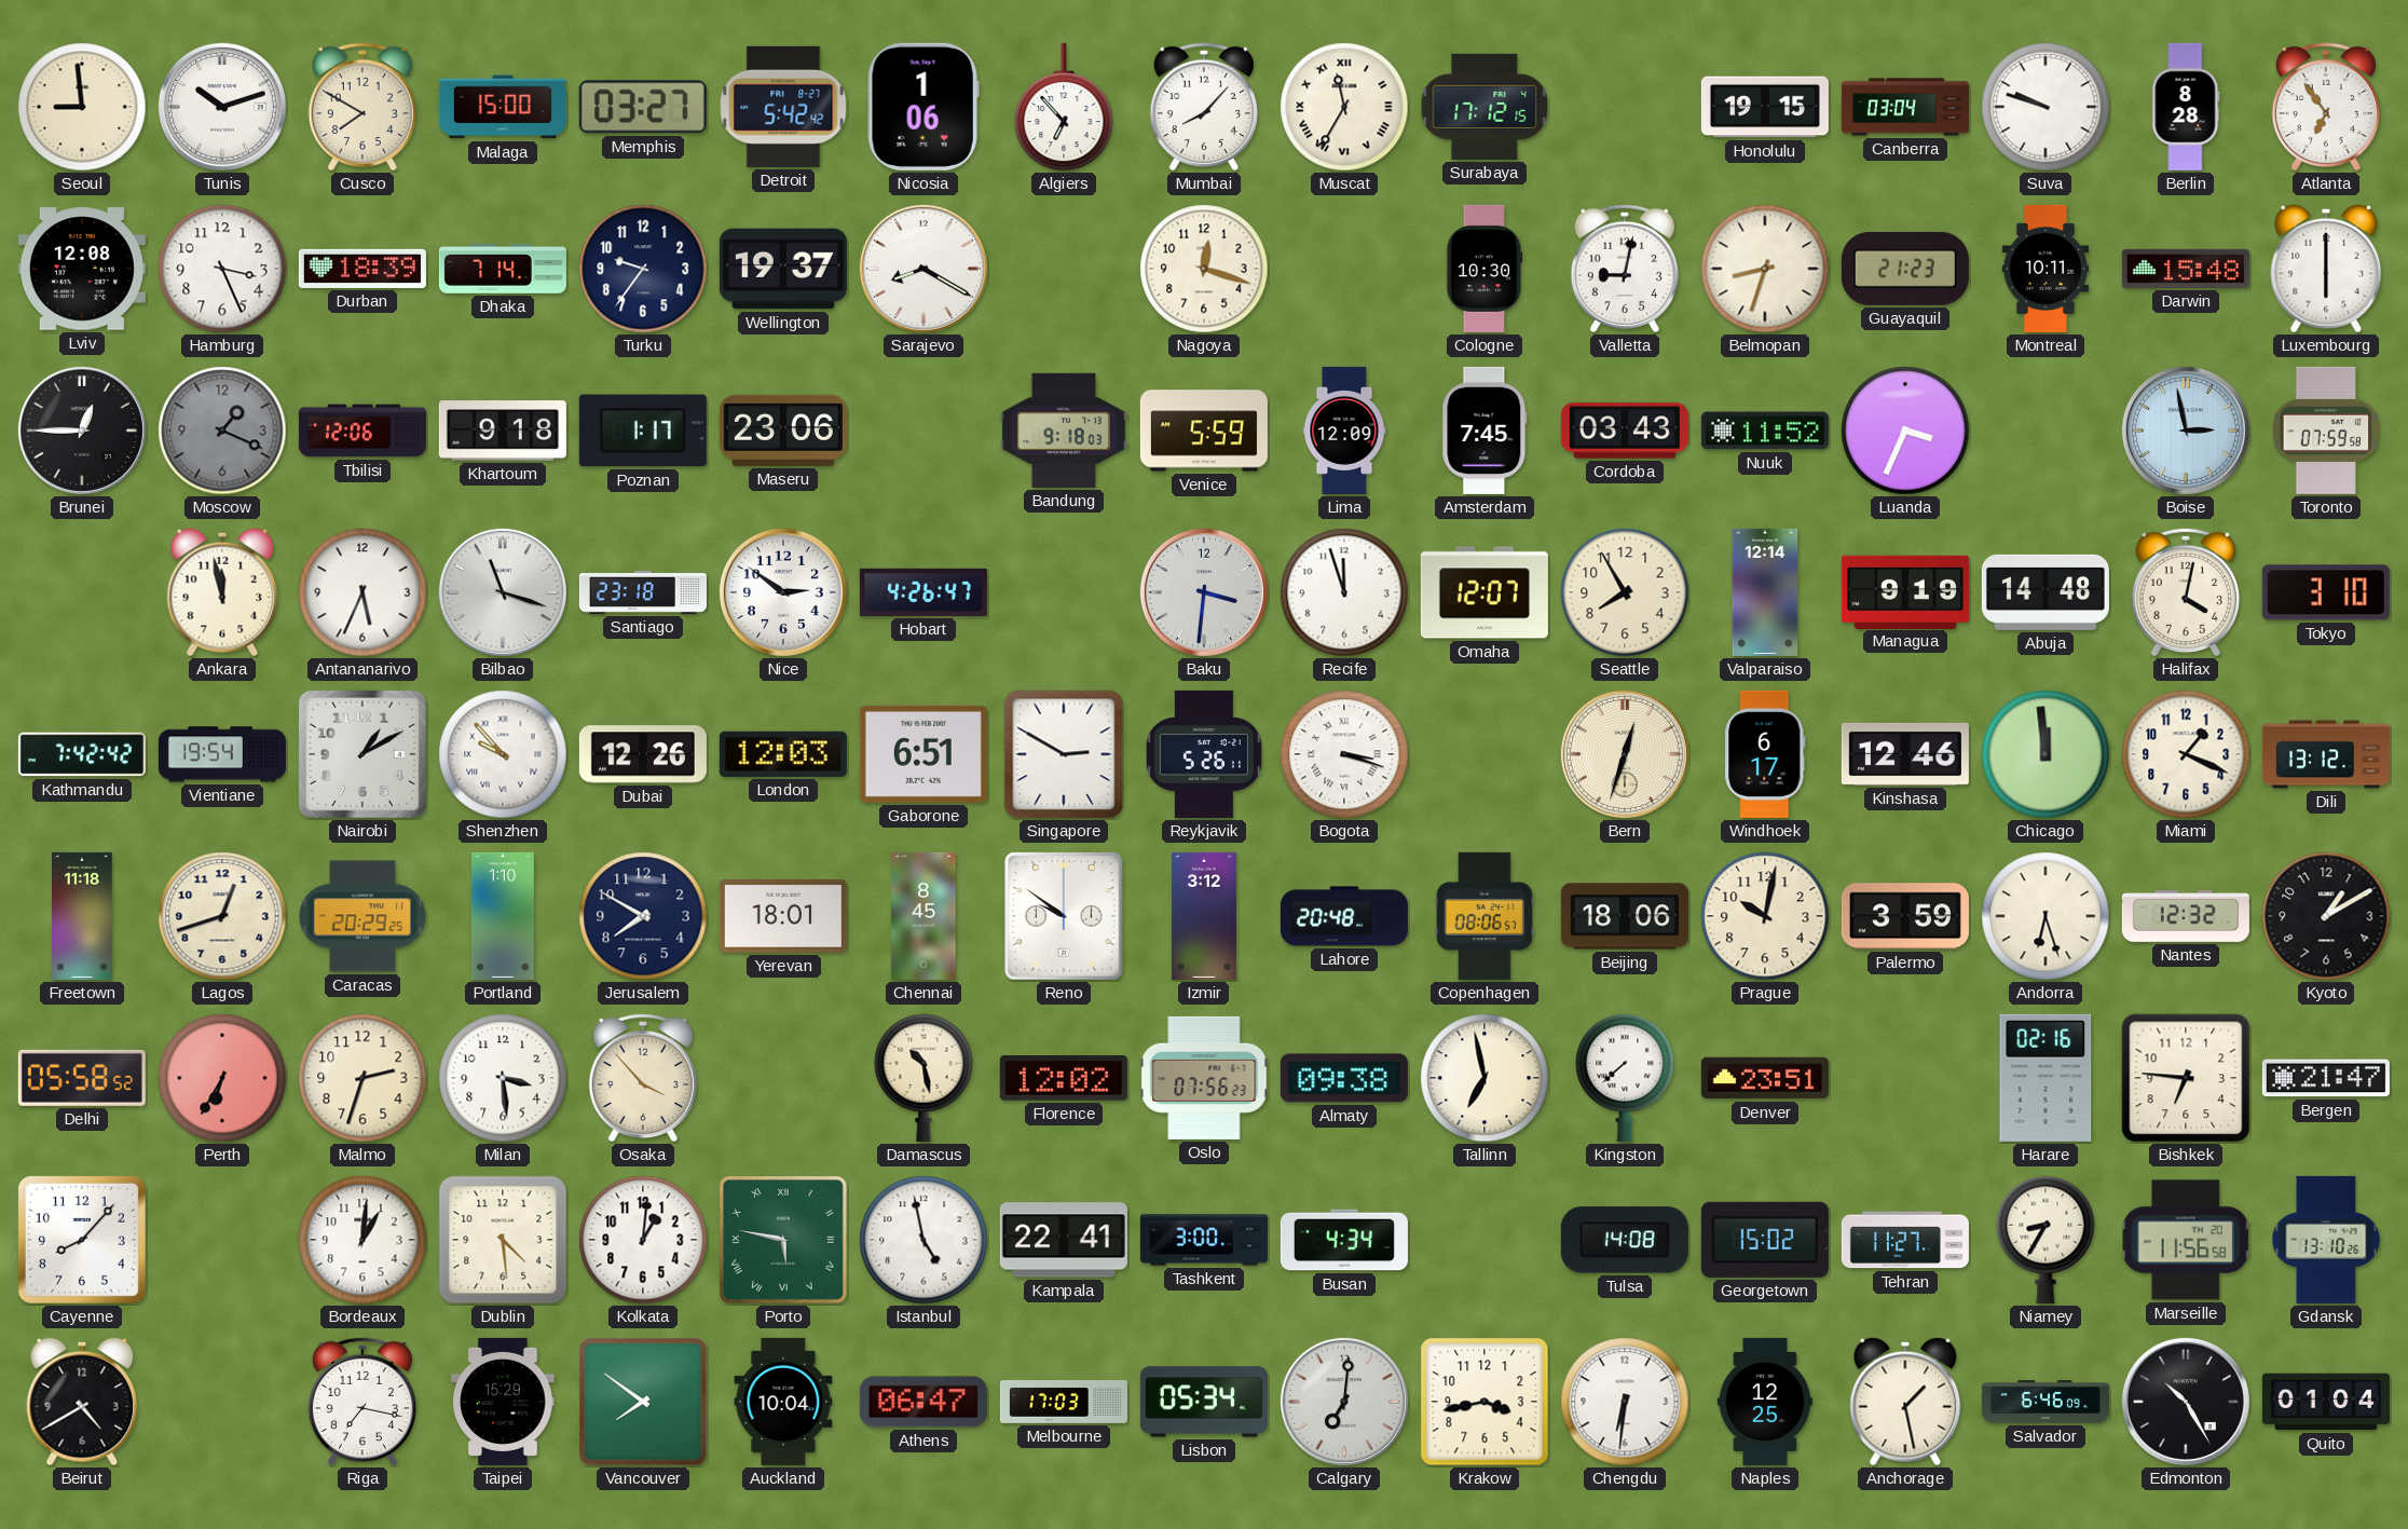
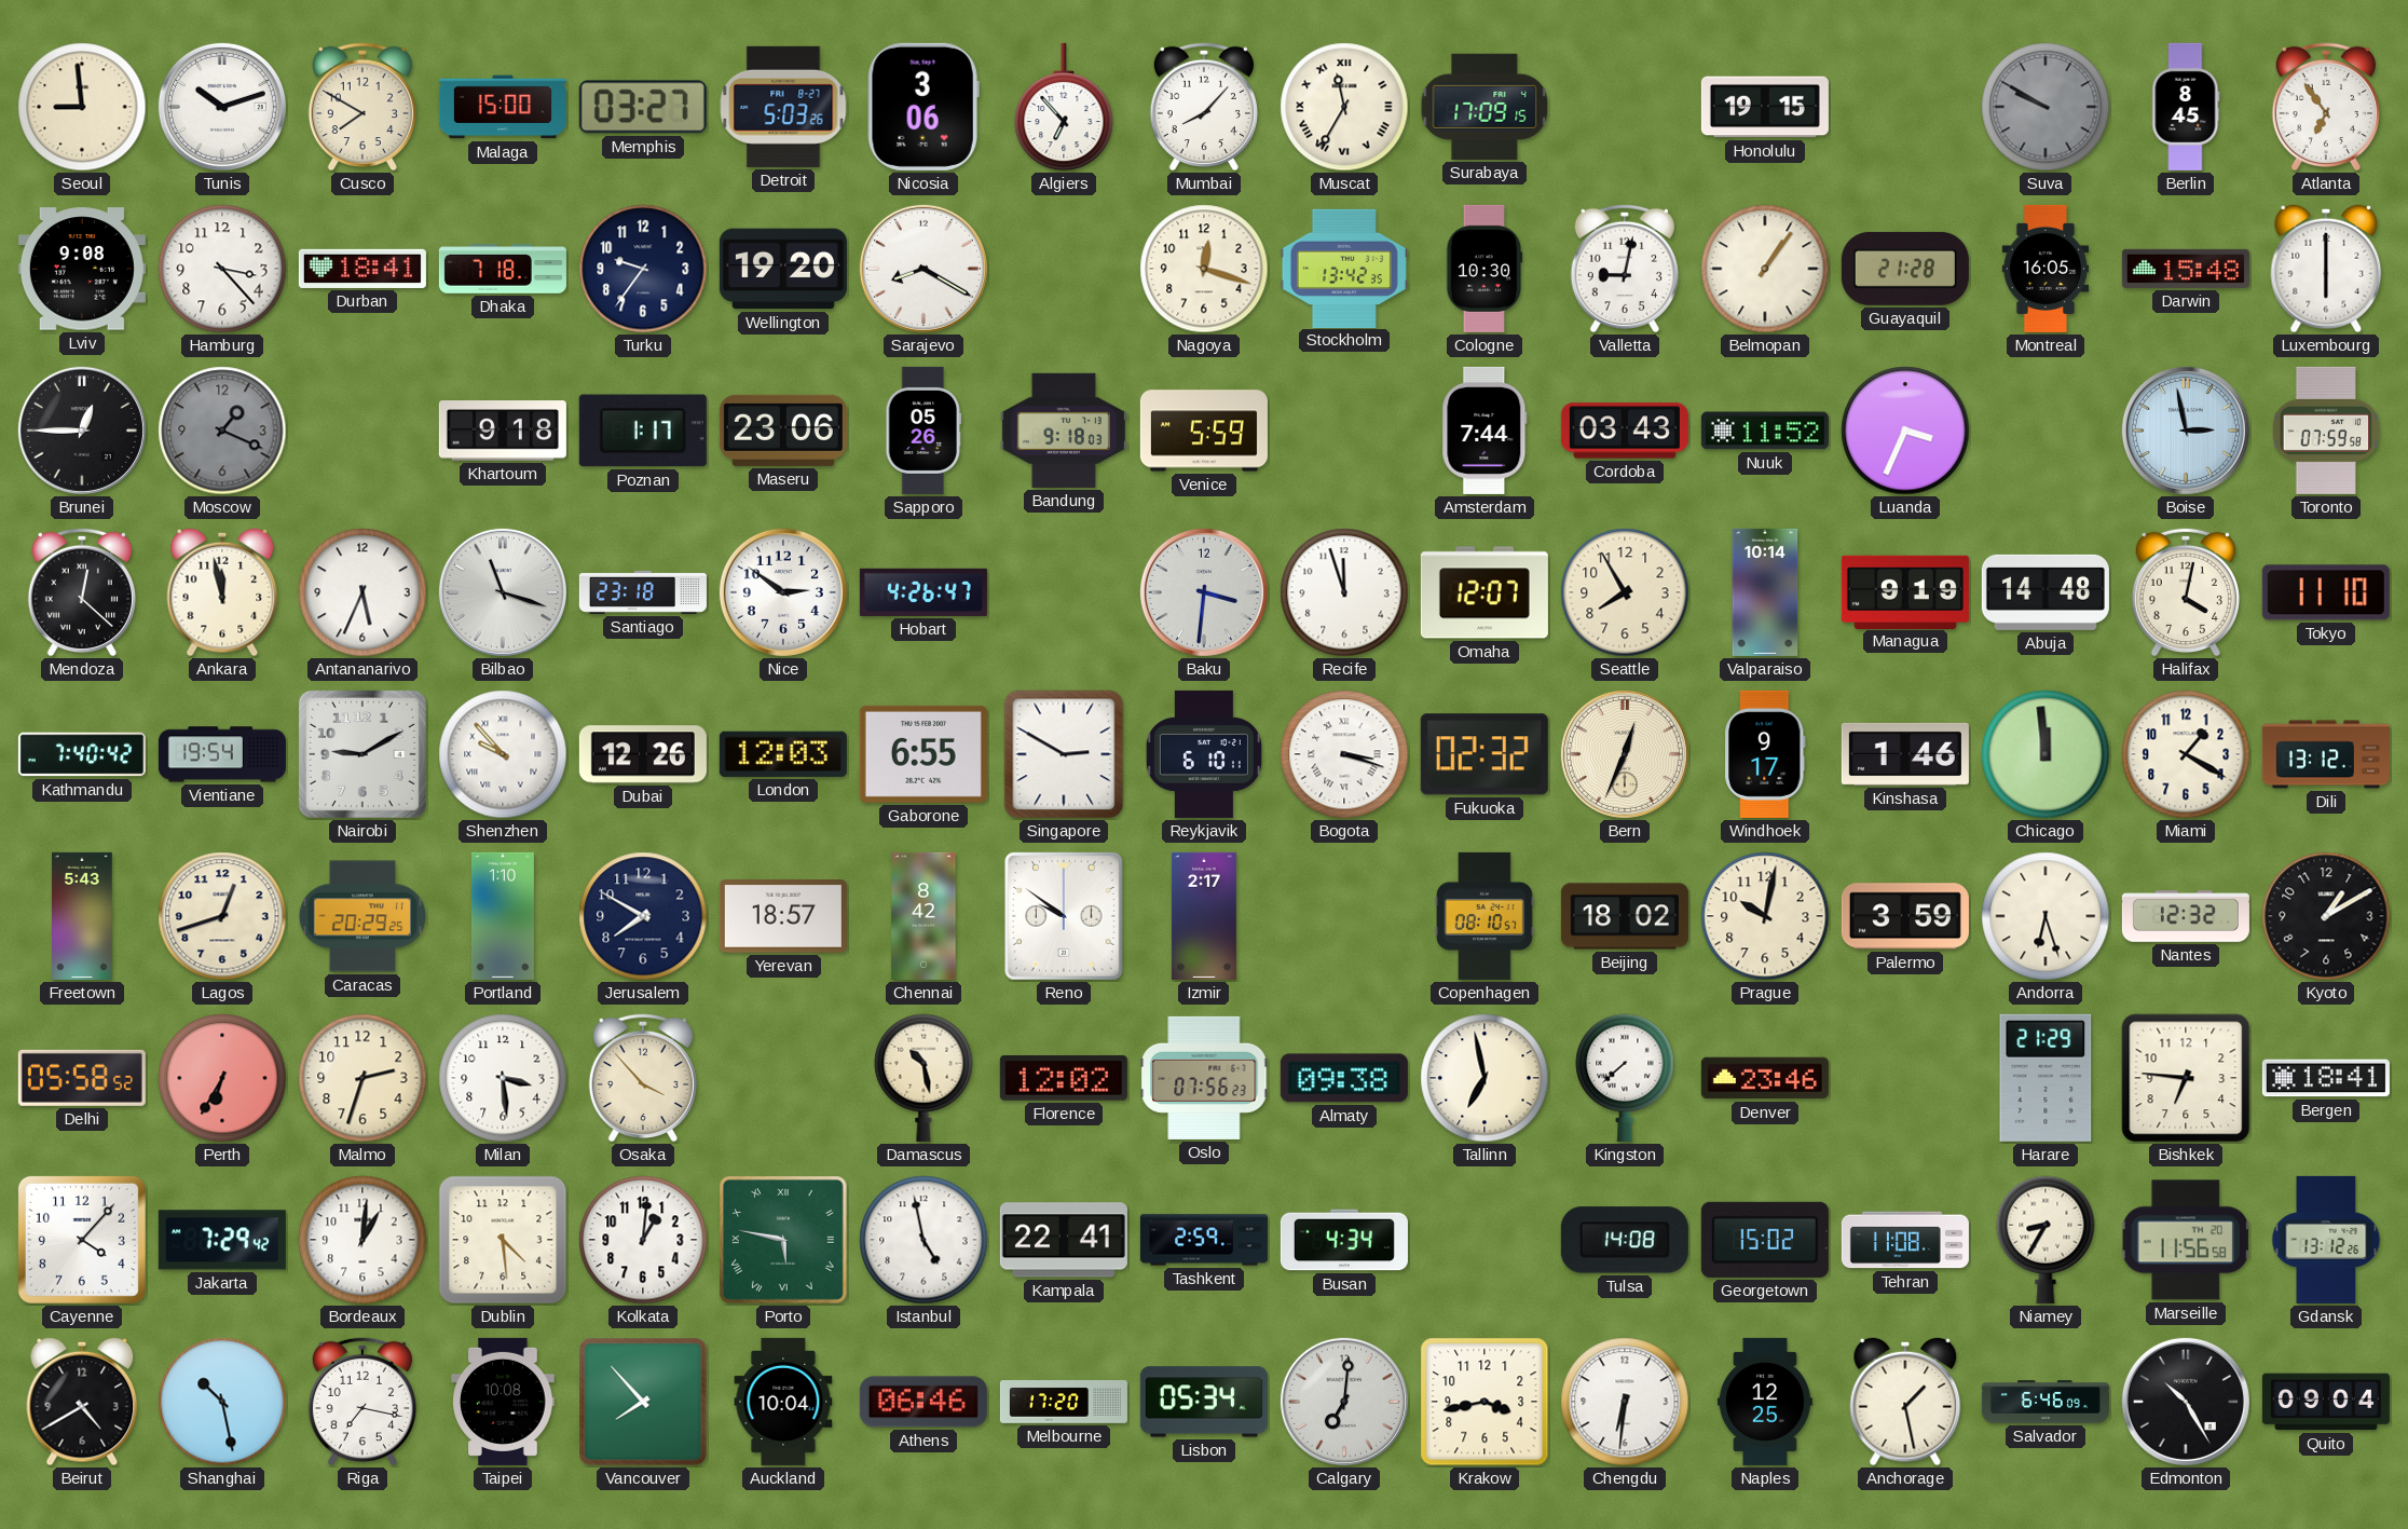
Detroit: 5:42 -> 5:03 (783, 107)
Nicosia: 1:06 -> 3:06 (923, 107)
Surabaya: 17:12 -> 17:09 (1485, 107)
Canberra: 03:04 -> none (1905, 107)
Suva: 9:48 -> 9:50 (2046, 107)
Suva dial: white -> grey (2046, 107)
Berlin: 8:28 -> 8:45 (2186, 107)
Lviv: 12:08 -> 9:08 (82, 269)
Hamburg: 3:26 -> 3:23 (222, 269)
Durban: 18:39 -> 18:41 (362, 269)
Dhaka: 7:14 -> 7:18 (503, 270)
Wellington: 19:37 -> 19:20 (783, 269)
Stockholm: none -> 13:42 (1344, 268)
Belmopan: 8:33 -> 1:06 (1765, 269)
Guayaquil: 21:23 -> 21:28 (1905, 269)
Montreal: 10:11 -> 16:05 (2046, 269)
Tbilisi: 12:06 -> none (362, 431)
Sapporo: none -> 05:26 (923, 431)
Lima: 12:09 -> none (1344, 431)
Amsterdam: 7:45 -> 7:44 (1485, 431)
Mendoza: none -> 12:22 (82, 592)
Valparaiso: 12:14 -> 10:14 (1765, 592)
Tokyo: 3:10 -> 11:10 (2326, 592)
Kathmandu: 7:42 -> 7:40 (82, 754)
Nairobi: 1:10 -> 9:10 (362, 754)
Gaborone: 6:51 -> 6:55 (923, 754)
Reykjavik: 5:26 -> 6:10 (1204, 754)
Fukuoka: none -> 02:32 (1485, 754)
Bern: 12:33 -> 12:34 (1625, 754)
Windhoek: 6:17 -> 9:17 (1766, 754)
Kinshasa: 12:46 -> 1:46 (1905, 754)
Miami: 1:19 -> 1:20 (2186, 754)
Freetown: 11:18 -> 5:43 (82, 916)
Yerevan: 18:01 -> 18:57 (783, 916)
Chennai: 8:45 -> 8:42 (923, 916)
Izmir: 3:12 -> 2:17 (1204, 916)
Lahore: 20:48 -> none (1344, 916)
Copenhagen: 08:06 -> 08:10 (1486, 916)
Beijing: 18:06 -> 18:02 (1625, 916)
Denver: 23:51 -> 23:46 (1765, 1078)
Harare: 02:16 -> 21:29 (2046, 1078)
Bergen: 21:47 -> 18:41 (2326, 1078)
Cayenne: 8:07 -> 4:07 (82, 1240)
Jakarta: none -> 7:29 (222, 1240)
Tashkent: 3:00 -> 2:59 (1204, 1240)
Tehran: 11:27 -> 11:08 (1905, 1240)
Gdansk: 13:10 -> 13:12 (2326, 1240)
Shanghai: none -> 10:28 (222, 1402)
Taipei: 15:29 -> 10:08 (503, 1402)
Vancouver: 7:51 -> 7:53 (643, 1402)
Athens: 06:47 -> 06:46 (923, 1402)
Melbourne: 17:03 -> 17:20 (1064, 1403)
Quito: 01:04 -> 09:04 (2326, 1402)
